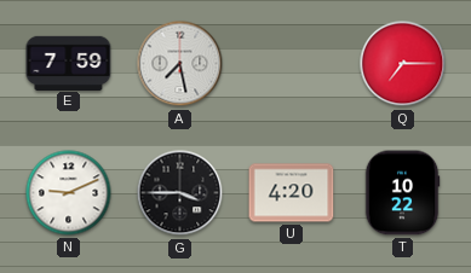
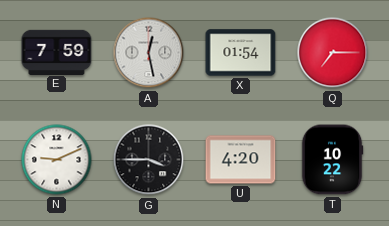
A: 7:28 -> 12:28 (149, 53)
X: none -> 01:54 (241, 53)
